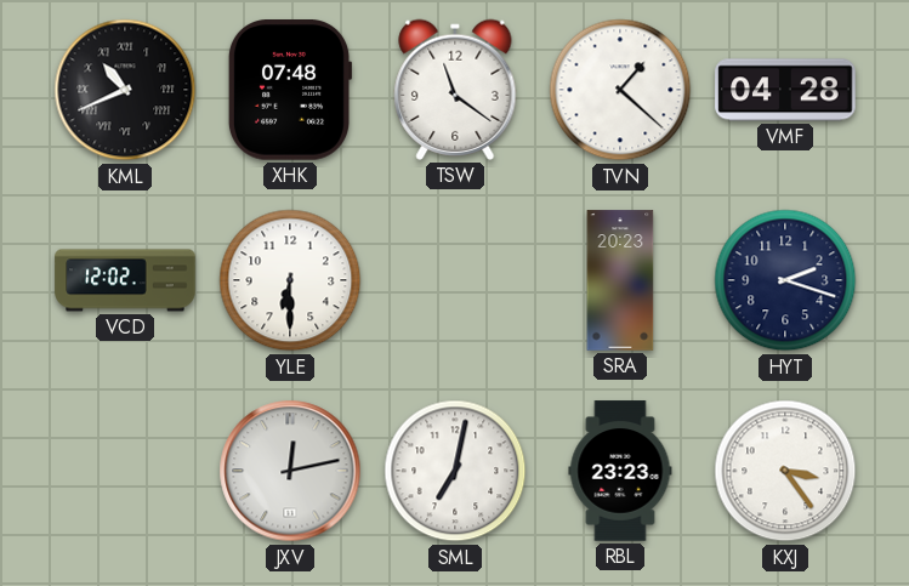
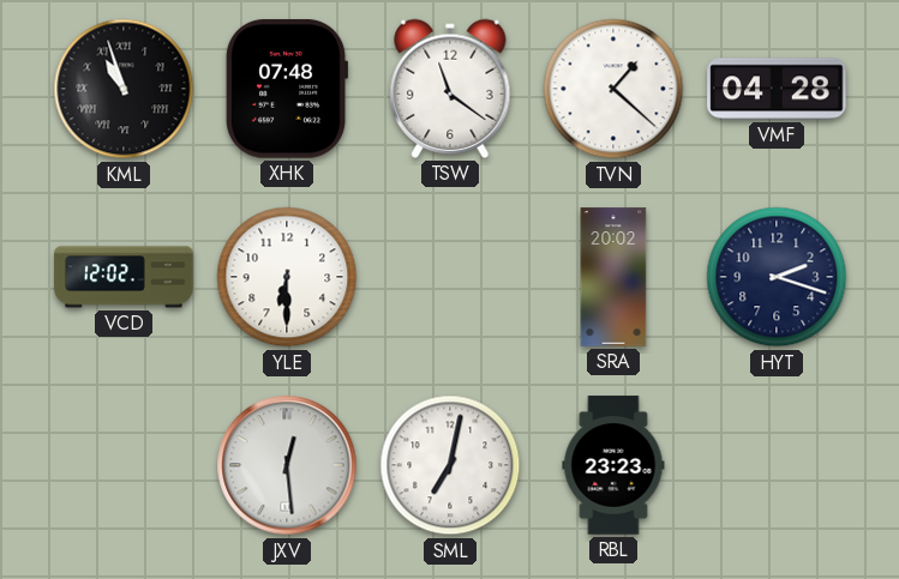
KML: 10:41 -> 10:57 (124, 89)
SRA: 20:23 -> 20:02 (613, 277)
JXV: 12:13 -> 12:29 (287, 465)
KXJ: 3:24 -> none (785, 471)
